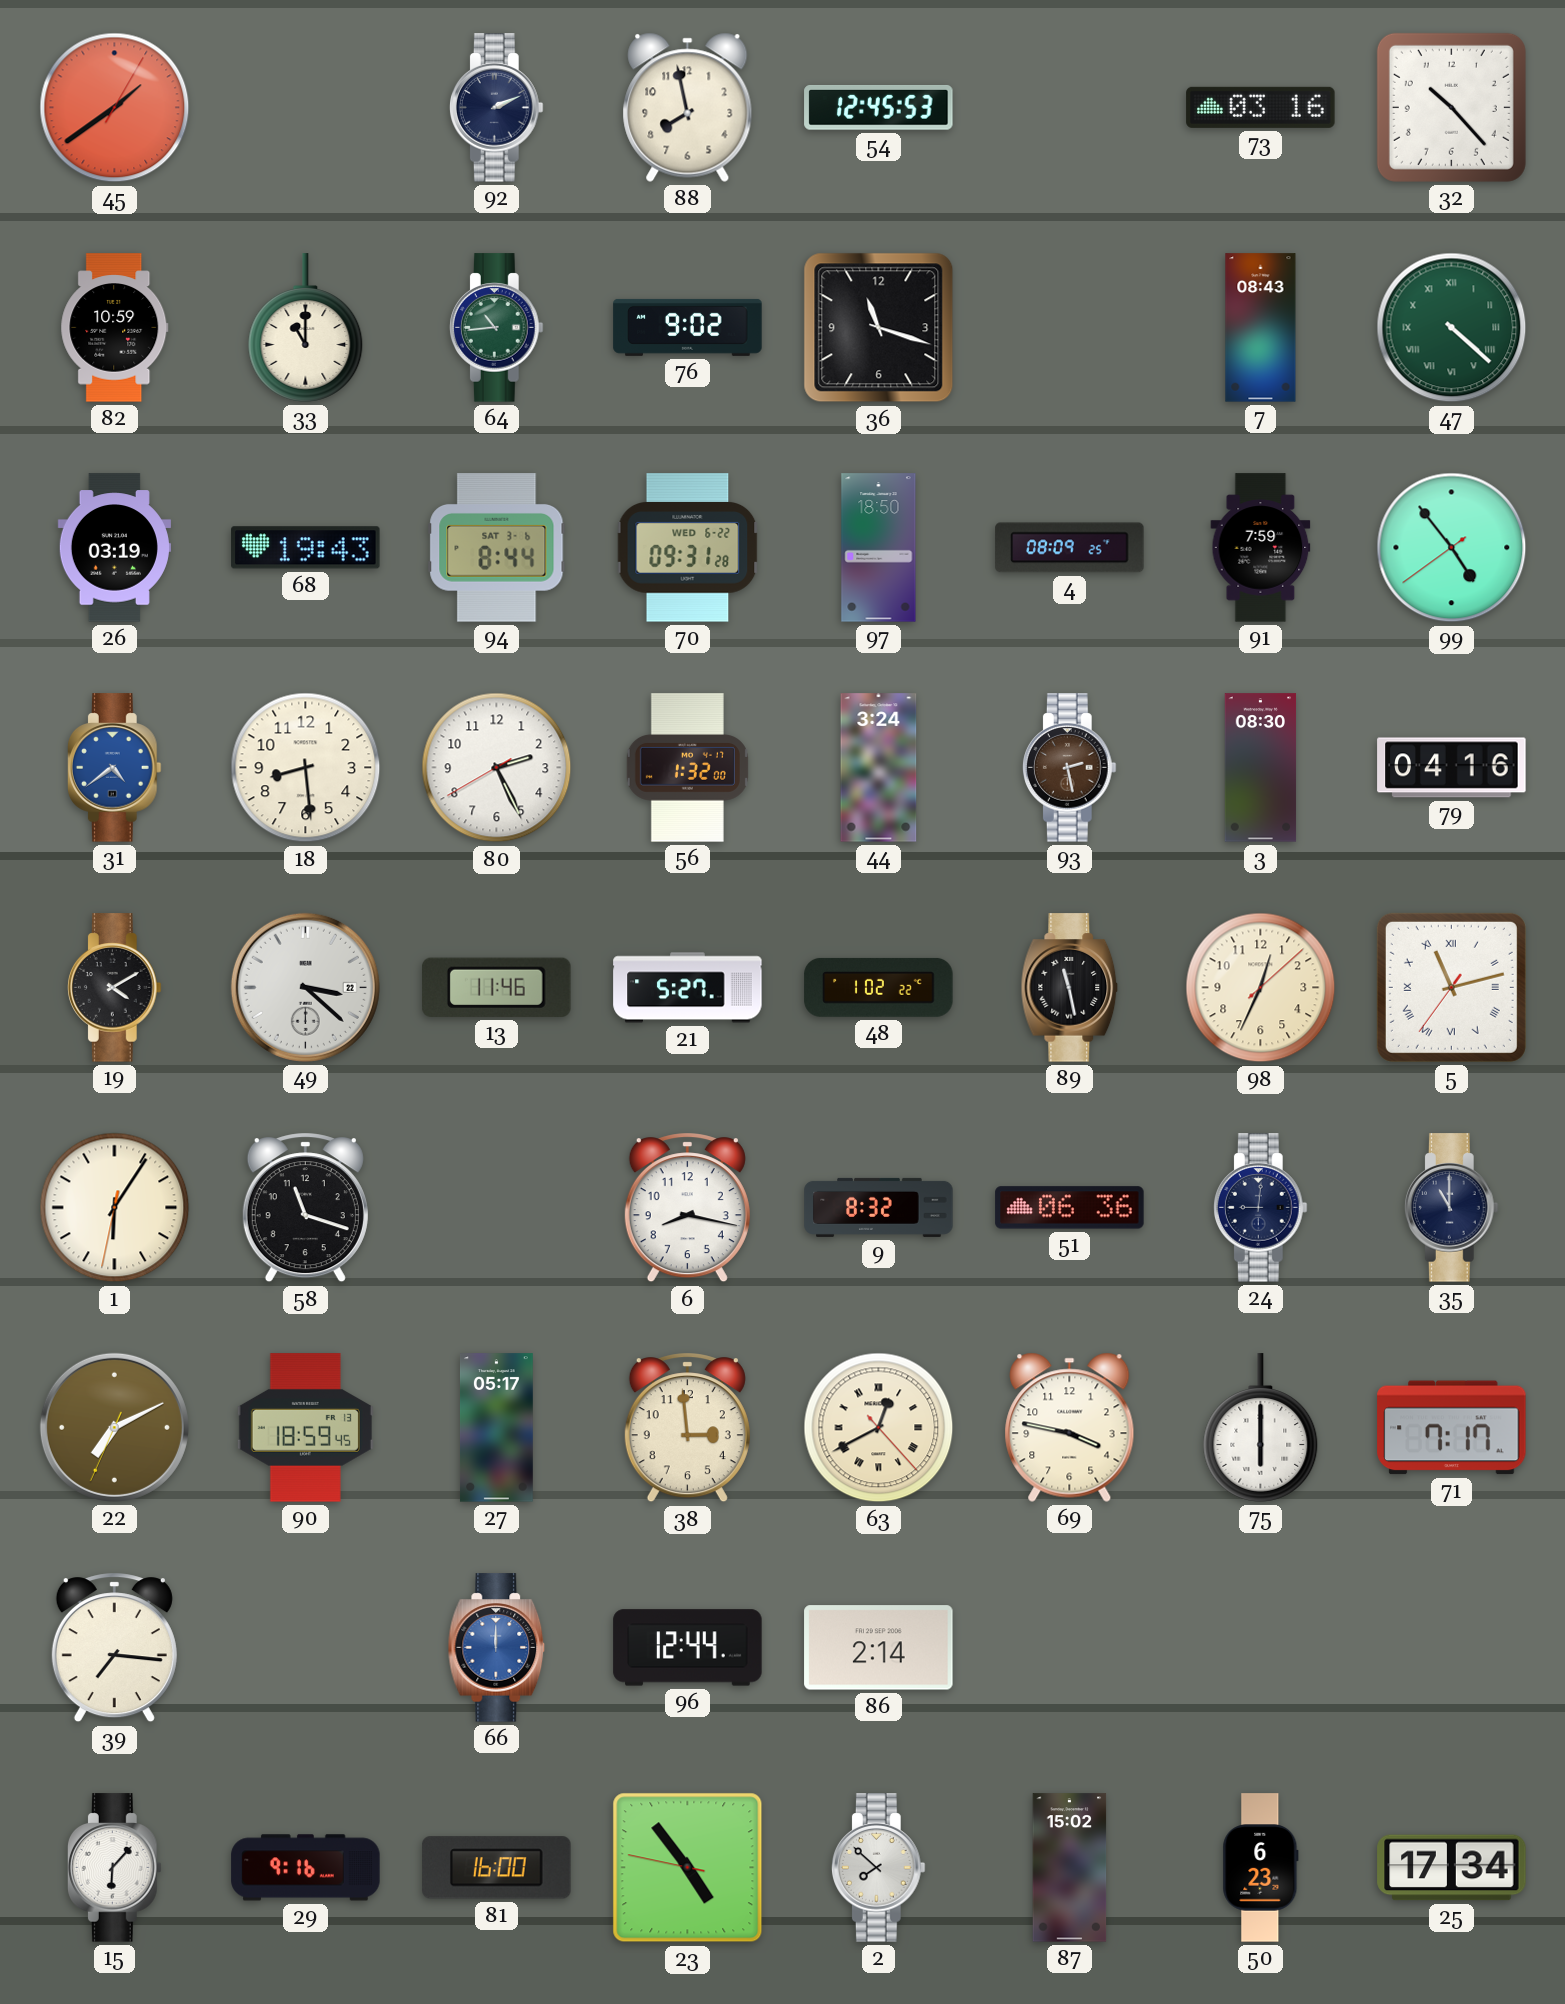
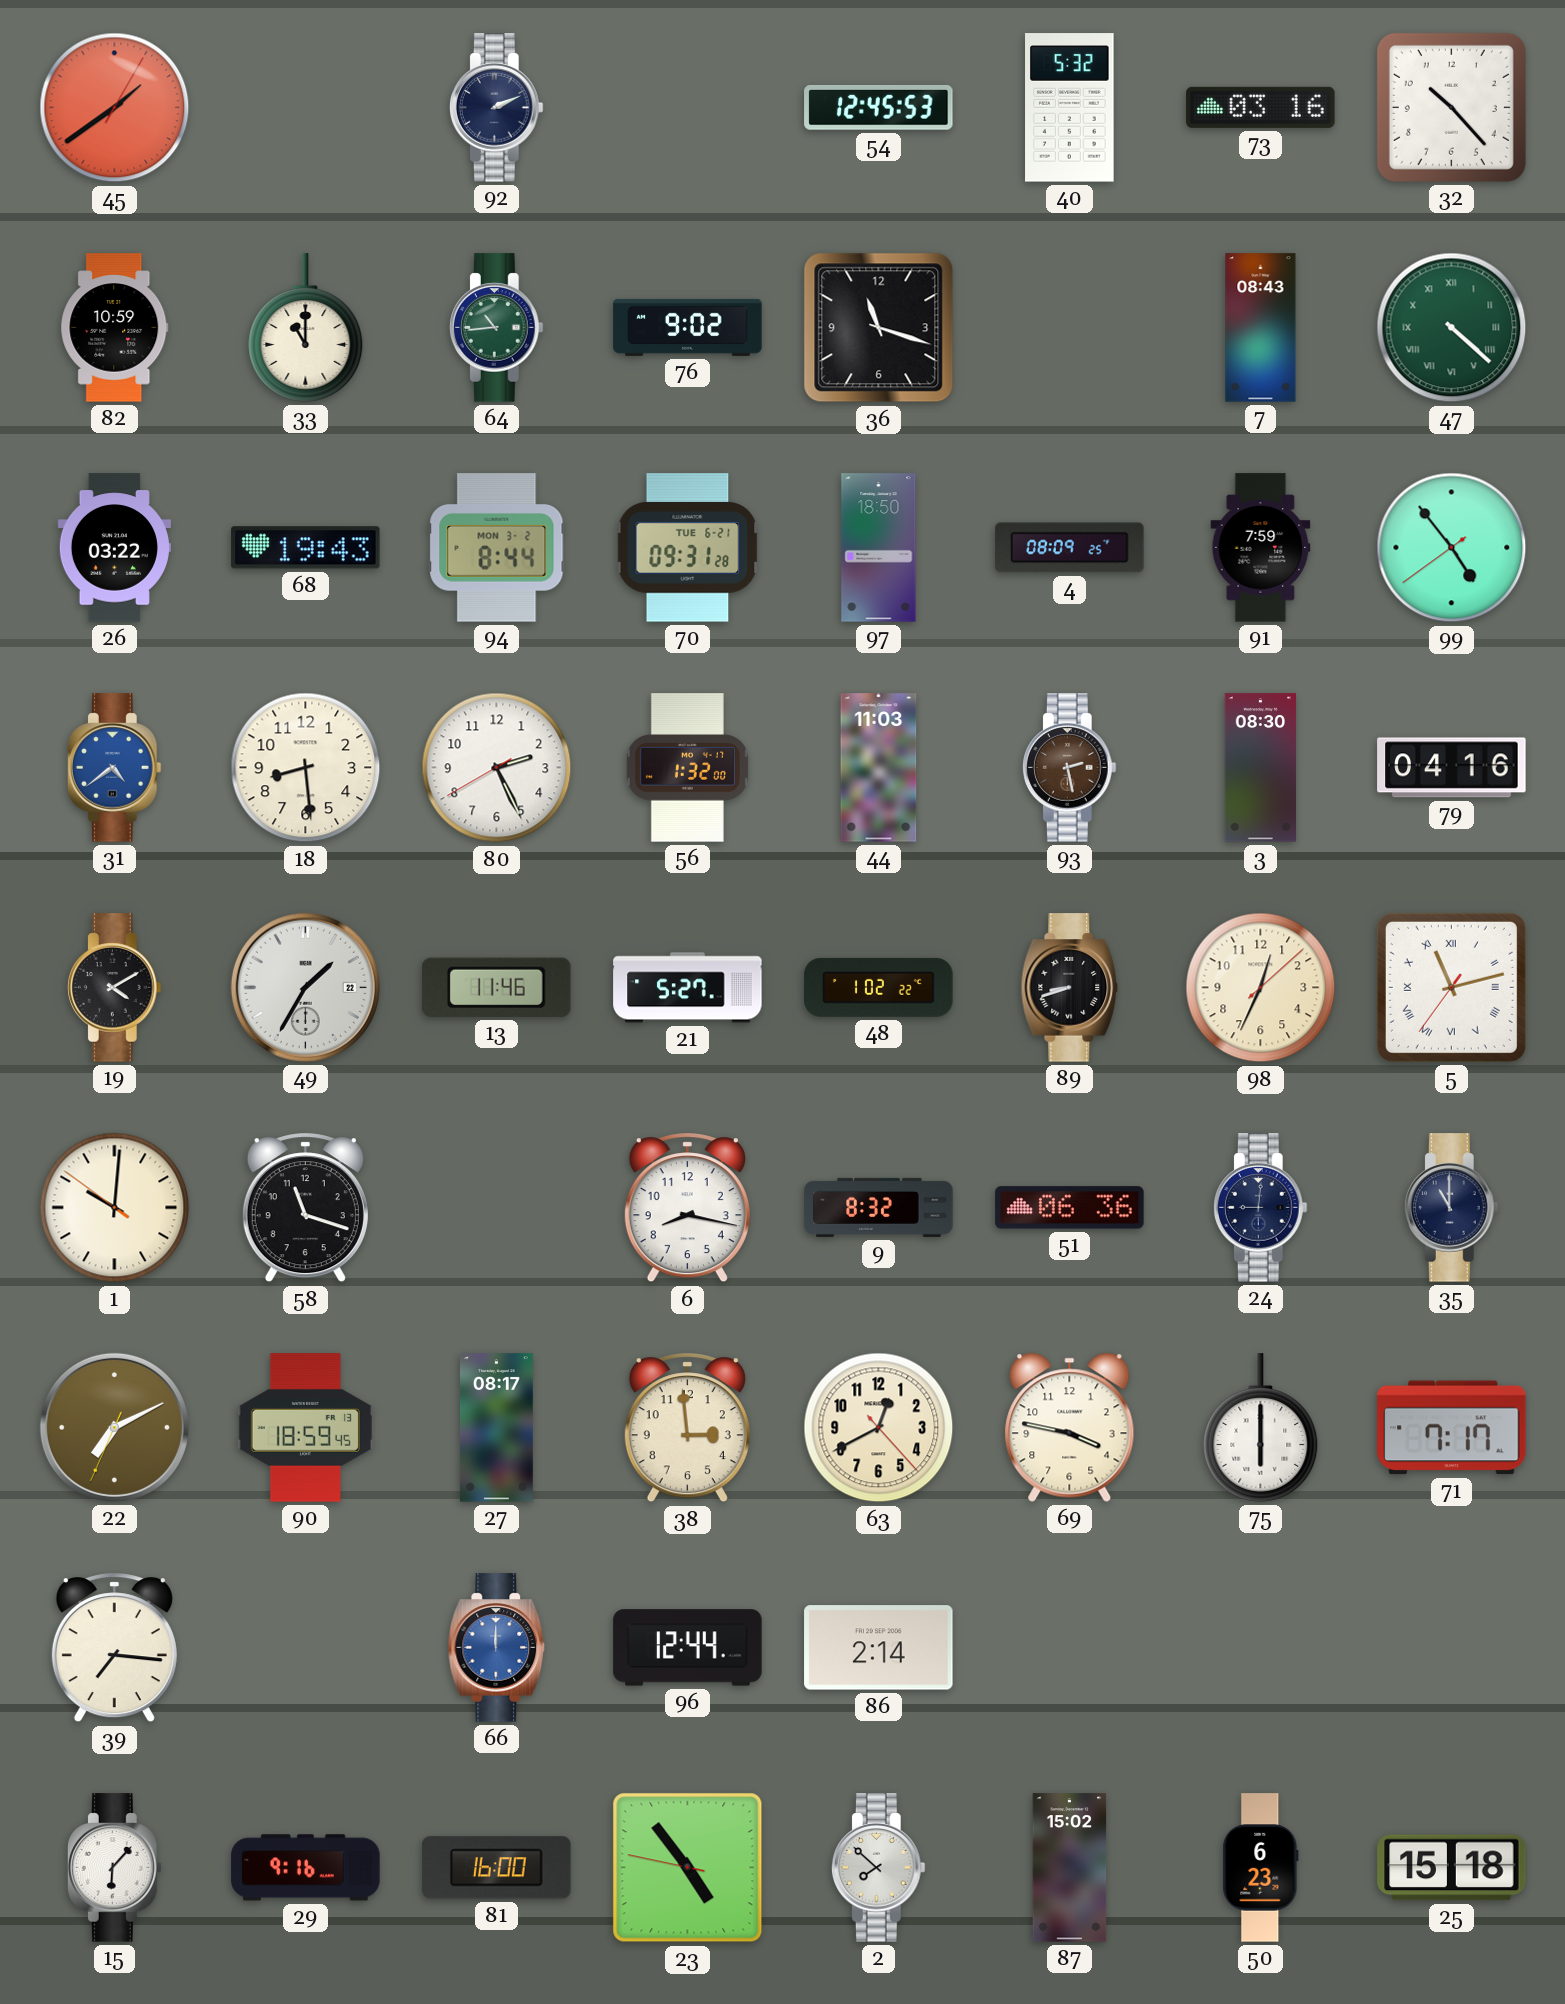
88: 7:58 -> none (688, 107)
40: none -> 5:32 (1070, 108)
26: 03:19 -> 03:22 (114, 548)
94 date: SAT 3-6 -> MON 3-2 (497, 548)
70 date: WED 6-22 -> TUE 6-21 (688, 548)
44: 3:24 -> 11:03 (879, 768)
49: 3:22 -> 1:35 (305, 987)
89: 11:28 -> 8:42 (1070, 988)
1: 6:05 -> 10:00 (115, 1208)
27: 05:17 -> 08:17 (496, 1428)
63 numerals: Roman -> Arabic (879, 1428)
25: 17:34 -> 15:18 (1452, 1868)
